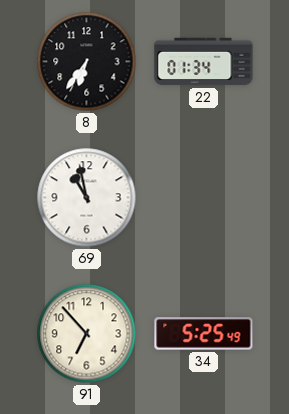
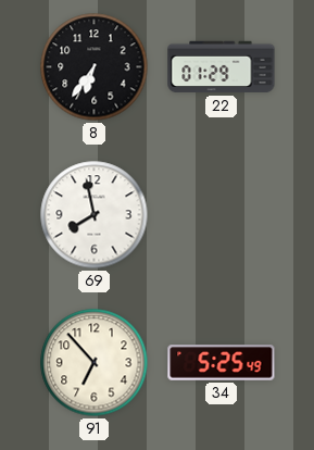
22: 01:34 -> 01:29 (222, 67)
69: 10:58 -> 7:58 (95, 215)
